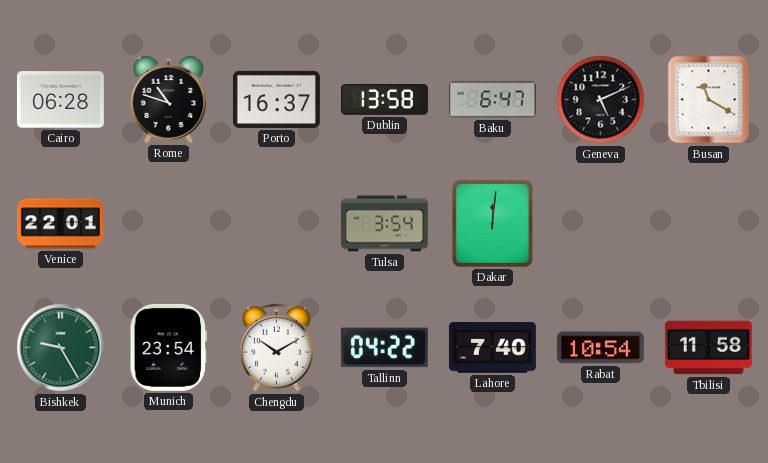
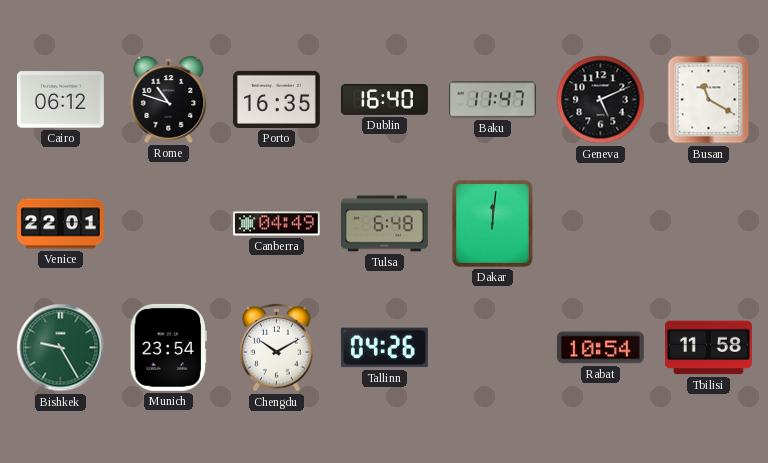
Cairo: 06:28 -> 06:12 (60, 100)
Porto: 16:37 -> 16:35 (276, 99)
Dublin: 13:58 -> 16:40 (384, 100)
Baku: 6:47 -> 11:47 (492, 100)
Canberra: none -> 04:49 (276, 224)
Tulsa: 3:54 -> 6:48 (384, 224)
Tallinn: 04:22 -> 04:26 (384, 348)
Lahore: 7:40 -> none (492, 348)
